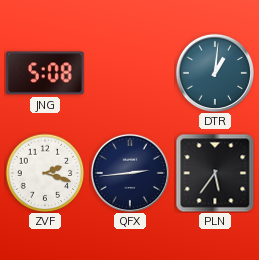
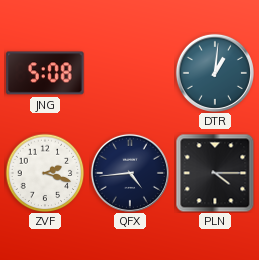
QFX: 2:44 -> 4:44 (130, 173)
PLN: 5:36 -> 4:15 (215, 173)
